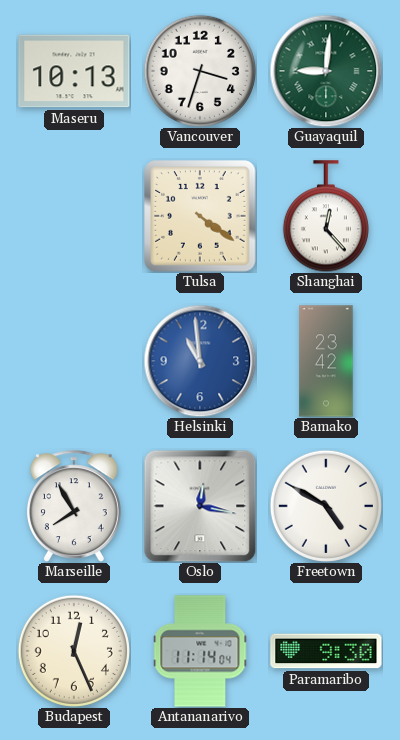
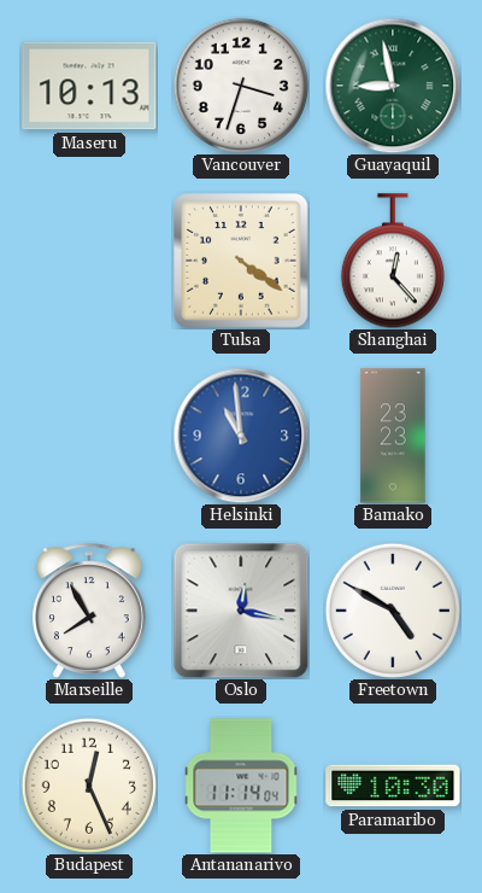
Guayaquil: 9:01 -> 8:58 (393, 86)
Bamako: 23:42 -> 23:23 (393, 436)
Paramaribo: 9:30 -> 10:30 (393, 786)
